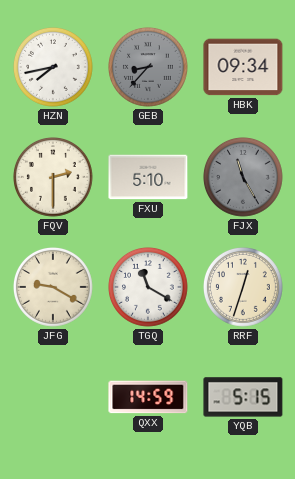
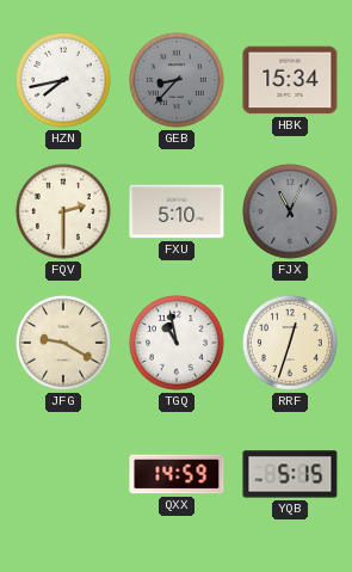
HBK: 09:34 -> 15:34 (290, 80)
FJX: 11:25 -> 11:04 (291, 213)
TGQ: 11:20 -> 10:58 (178, 344)
